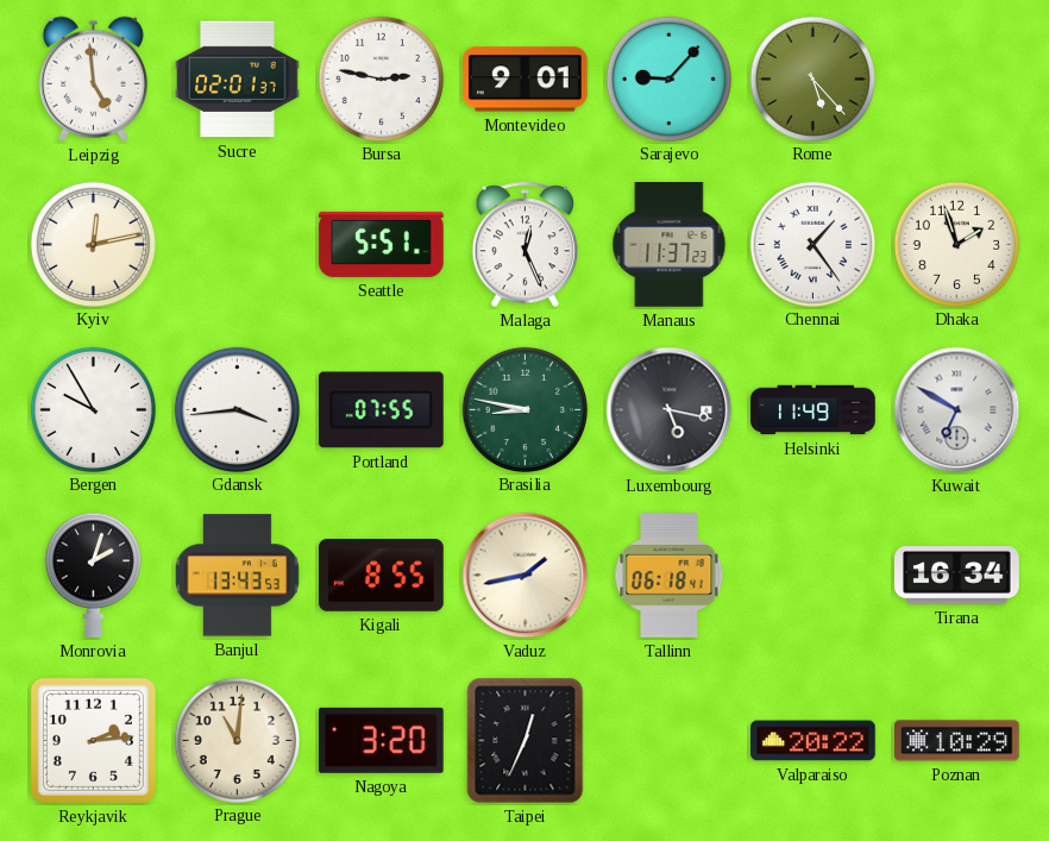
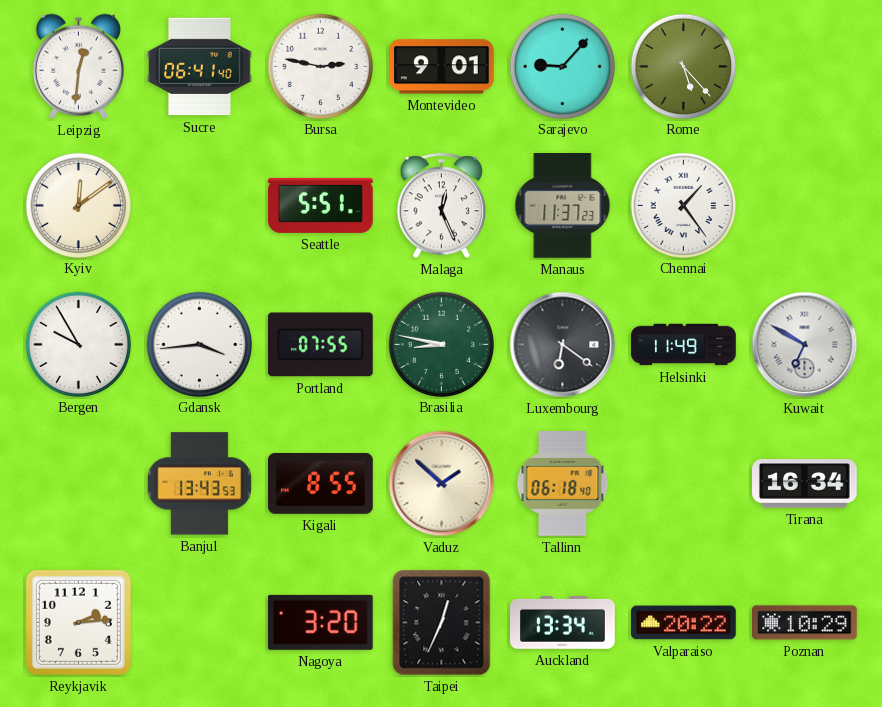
Leipzig: 4:59 -> 12:31 (78, 66)
Sucre: 02:01 -> 06:41 (200, 67)
Kyiv: 12:13 -> 12:09 (78, 205)
Dhaka: 1:57 -> none (956, 244)
Luxembourg: 5:17 -> 6:21 (563, 345)
Monrovia: 2:03 -> none (93, 575)
Vaduz: 1:43 -> 1:52 (442, 484)
Tallinn: 06:18:41 -> 06:18:40 (563, 484)
Prague: 11:01 -> none (237, 740)
Auckland: none -> 13:34 (563, 623)
